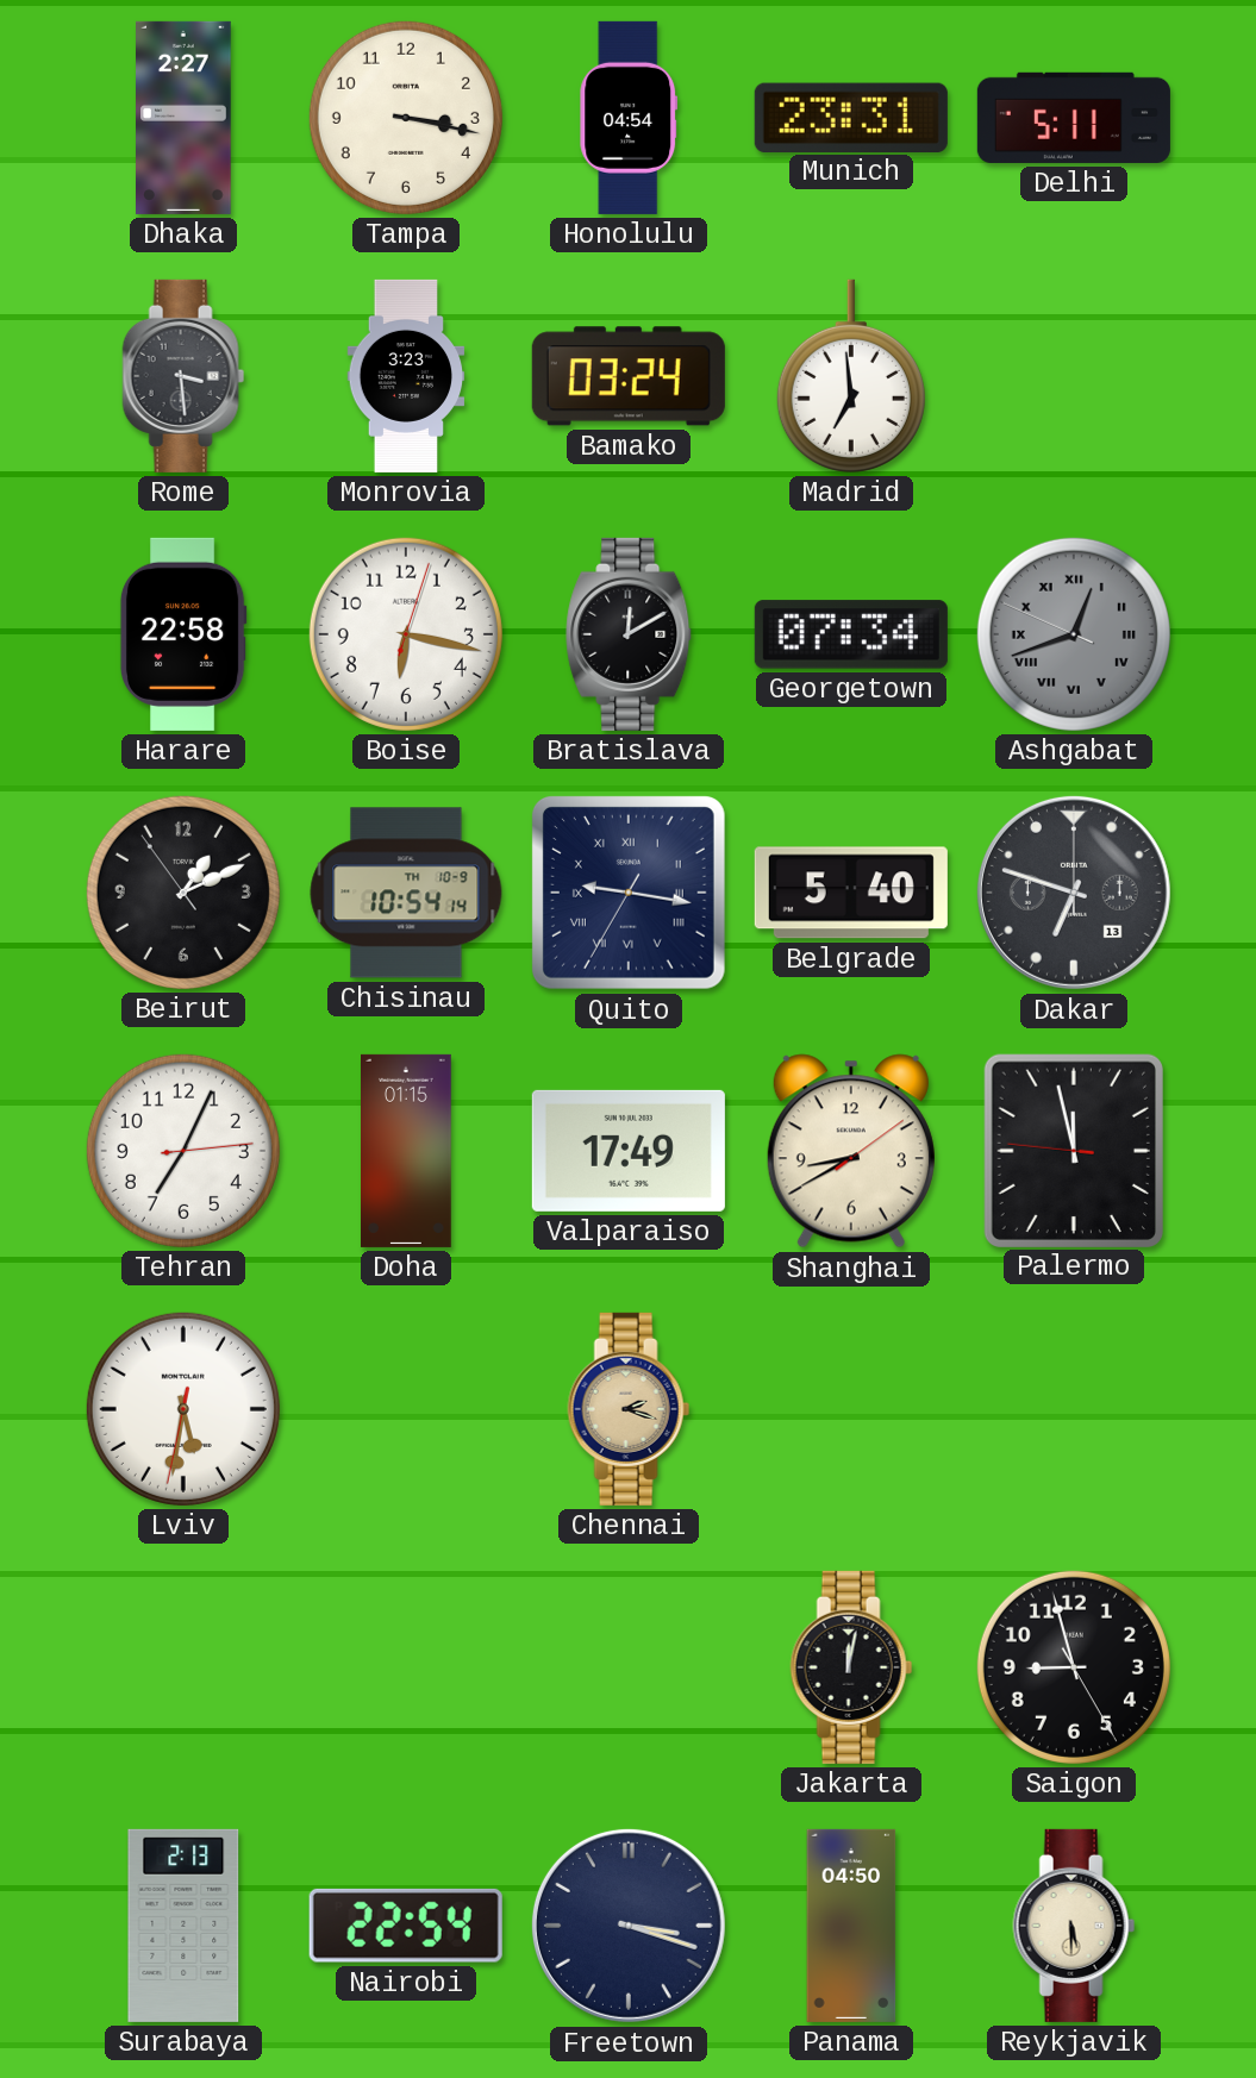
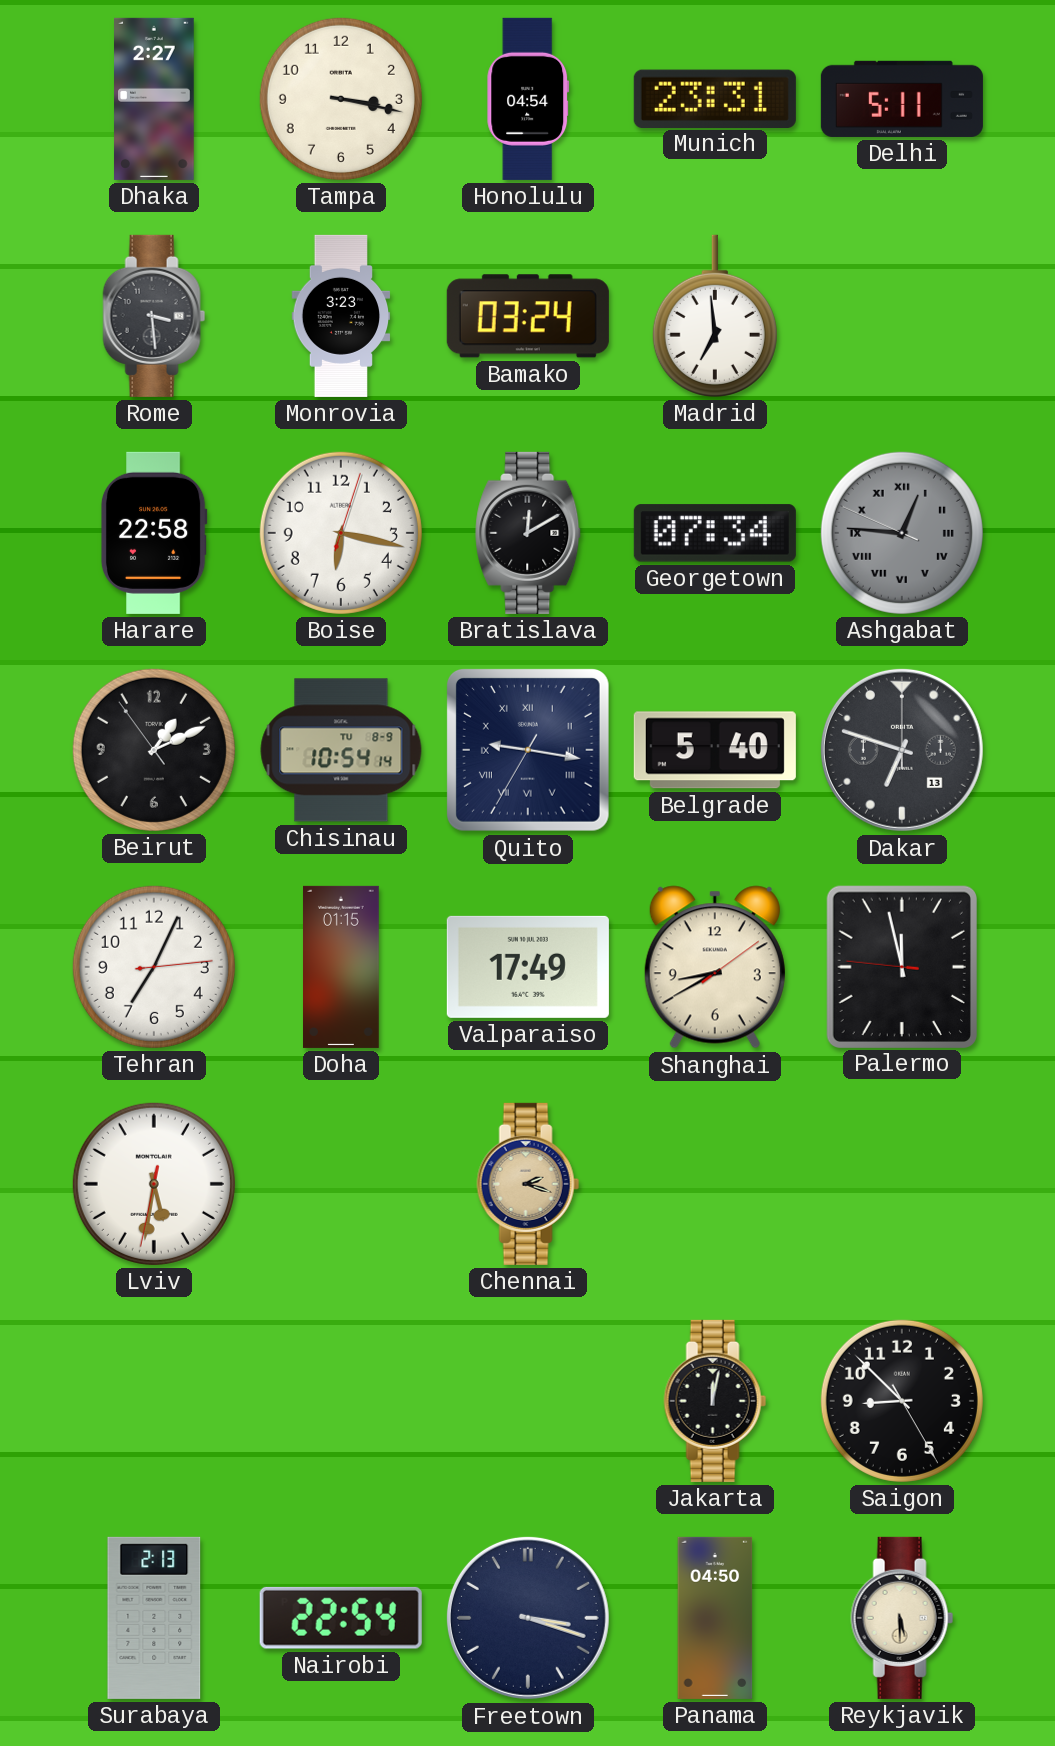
Ashgabat: 12:41 -> 12:45 (902, 533)
Chisinau date: TH 10-9 -> TU 8-9 (341, 750)
Saigon: 8:57 -> 8:52 (902, 1401)
